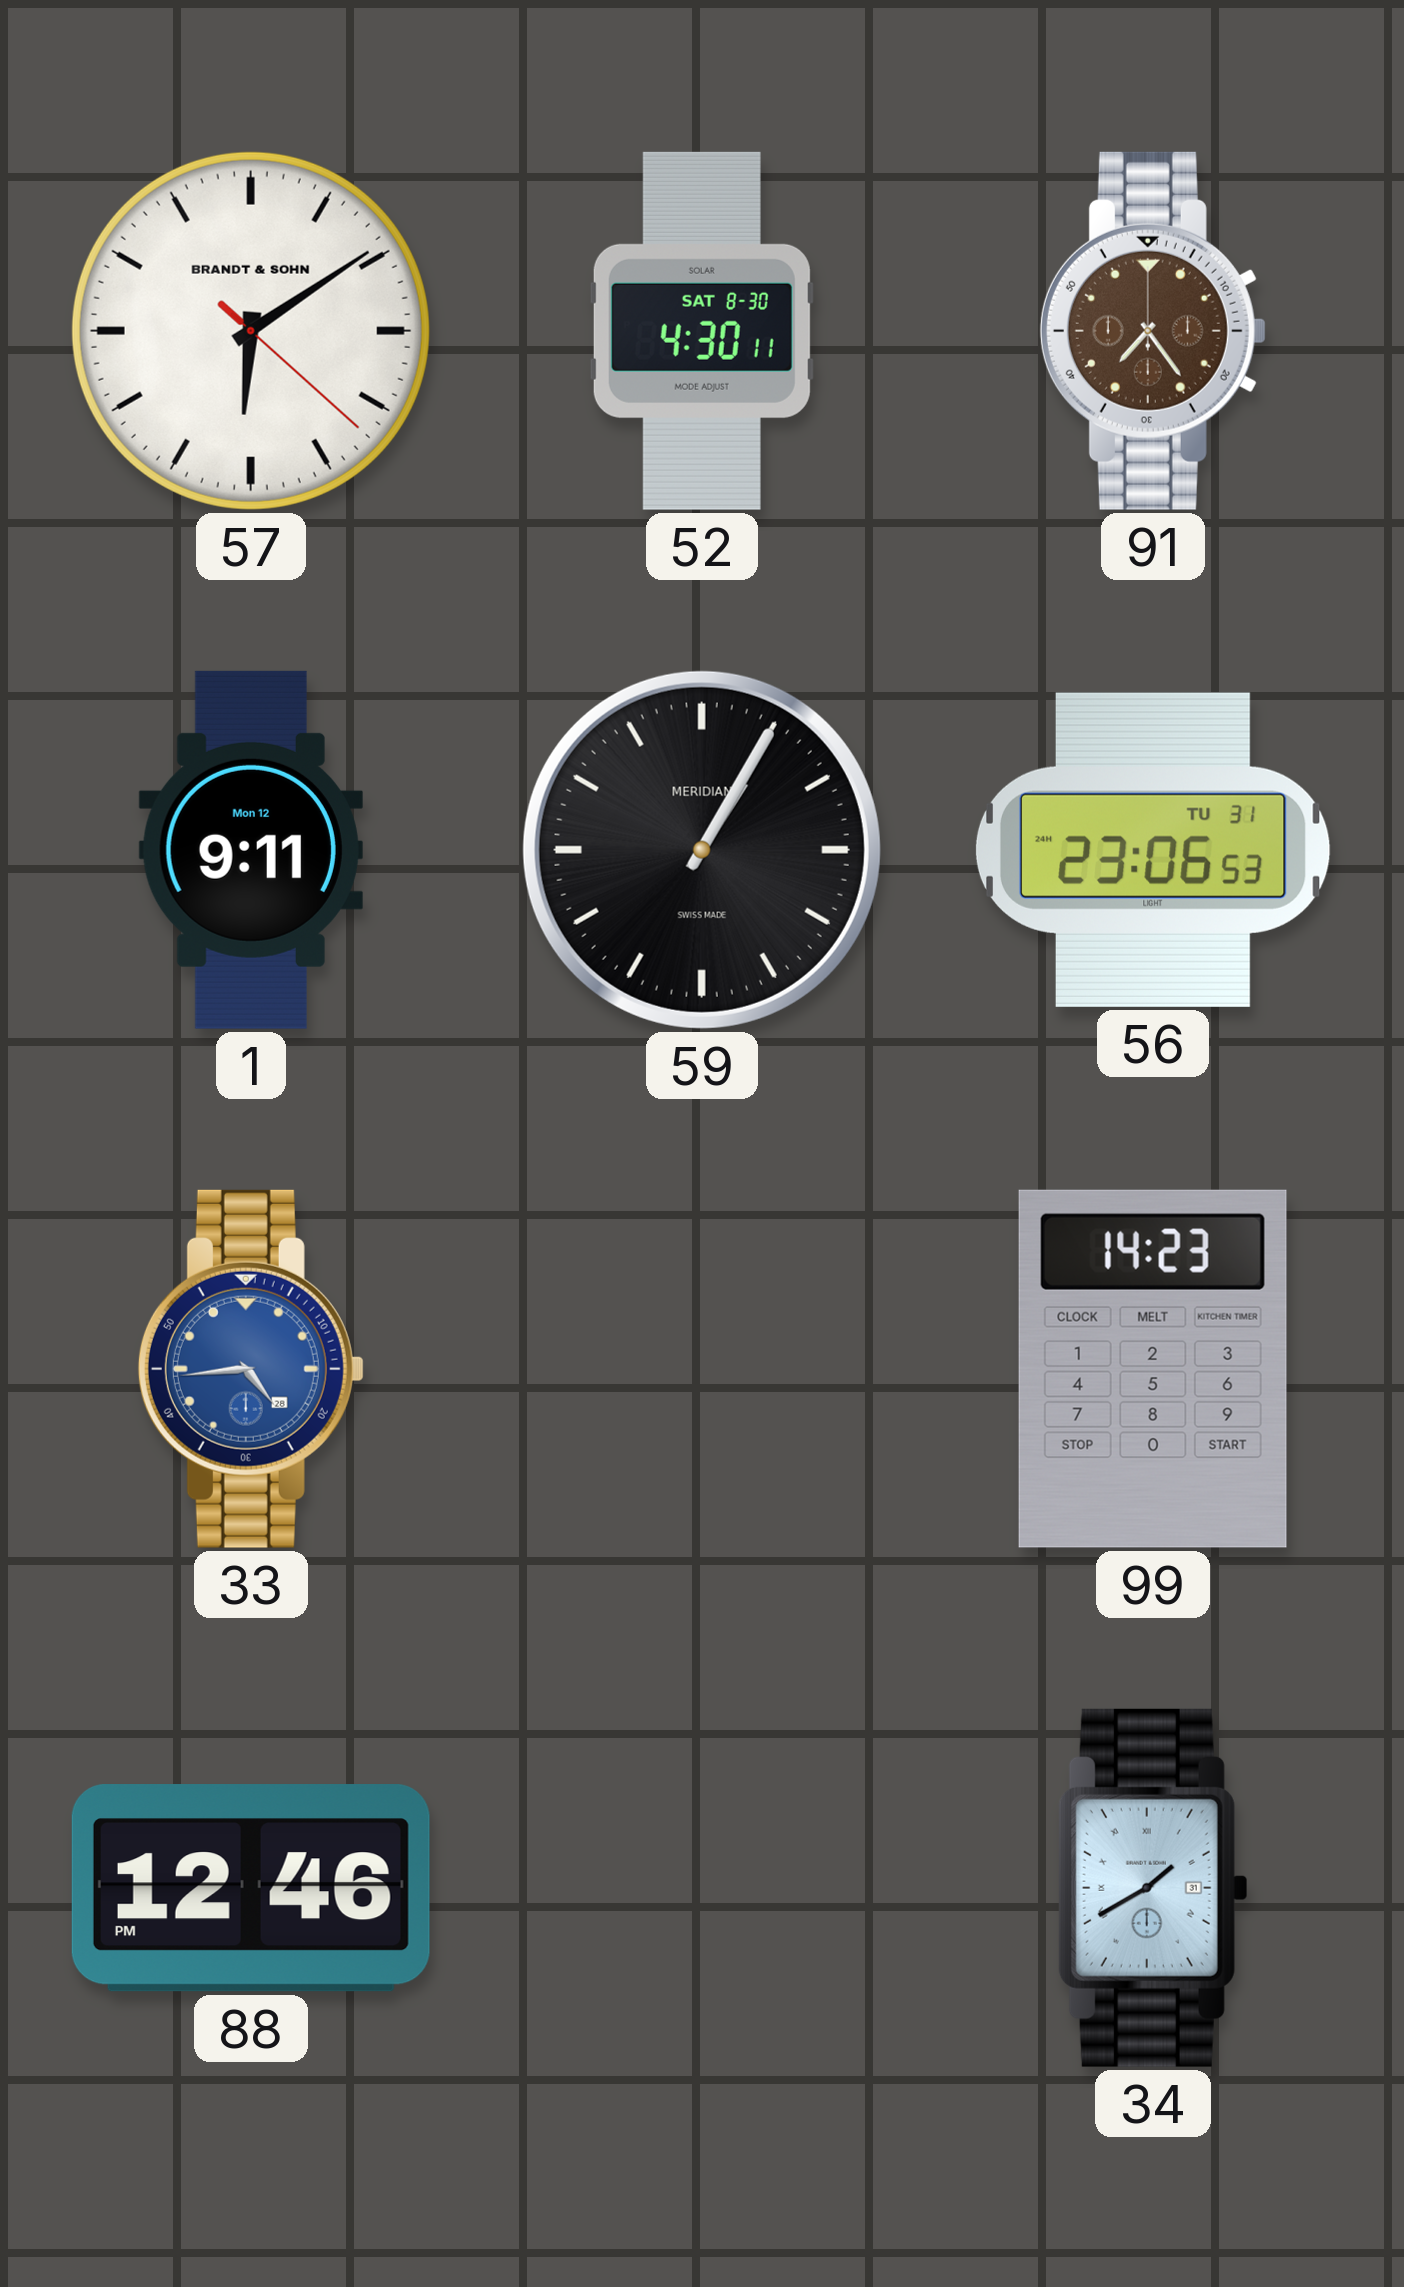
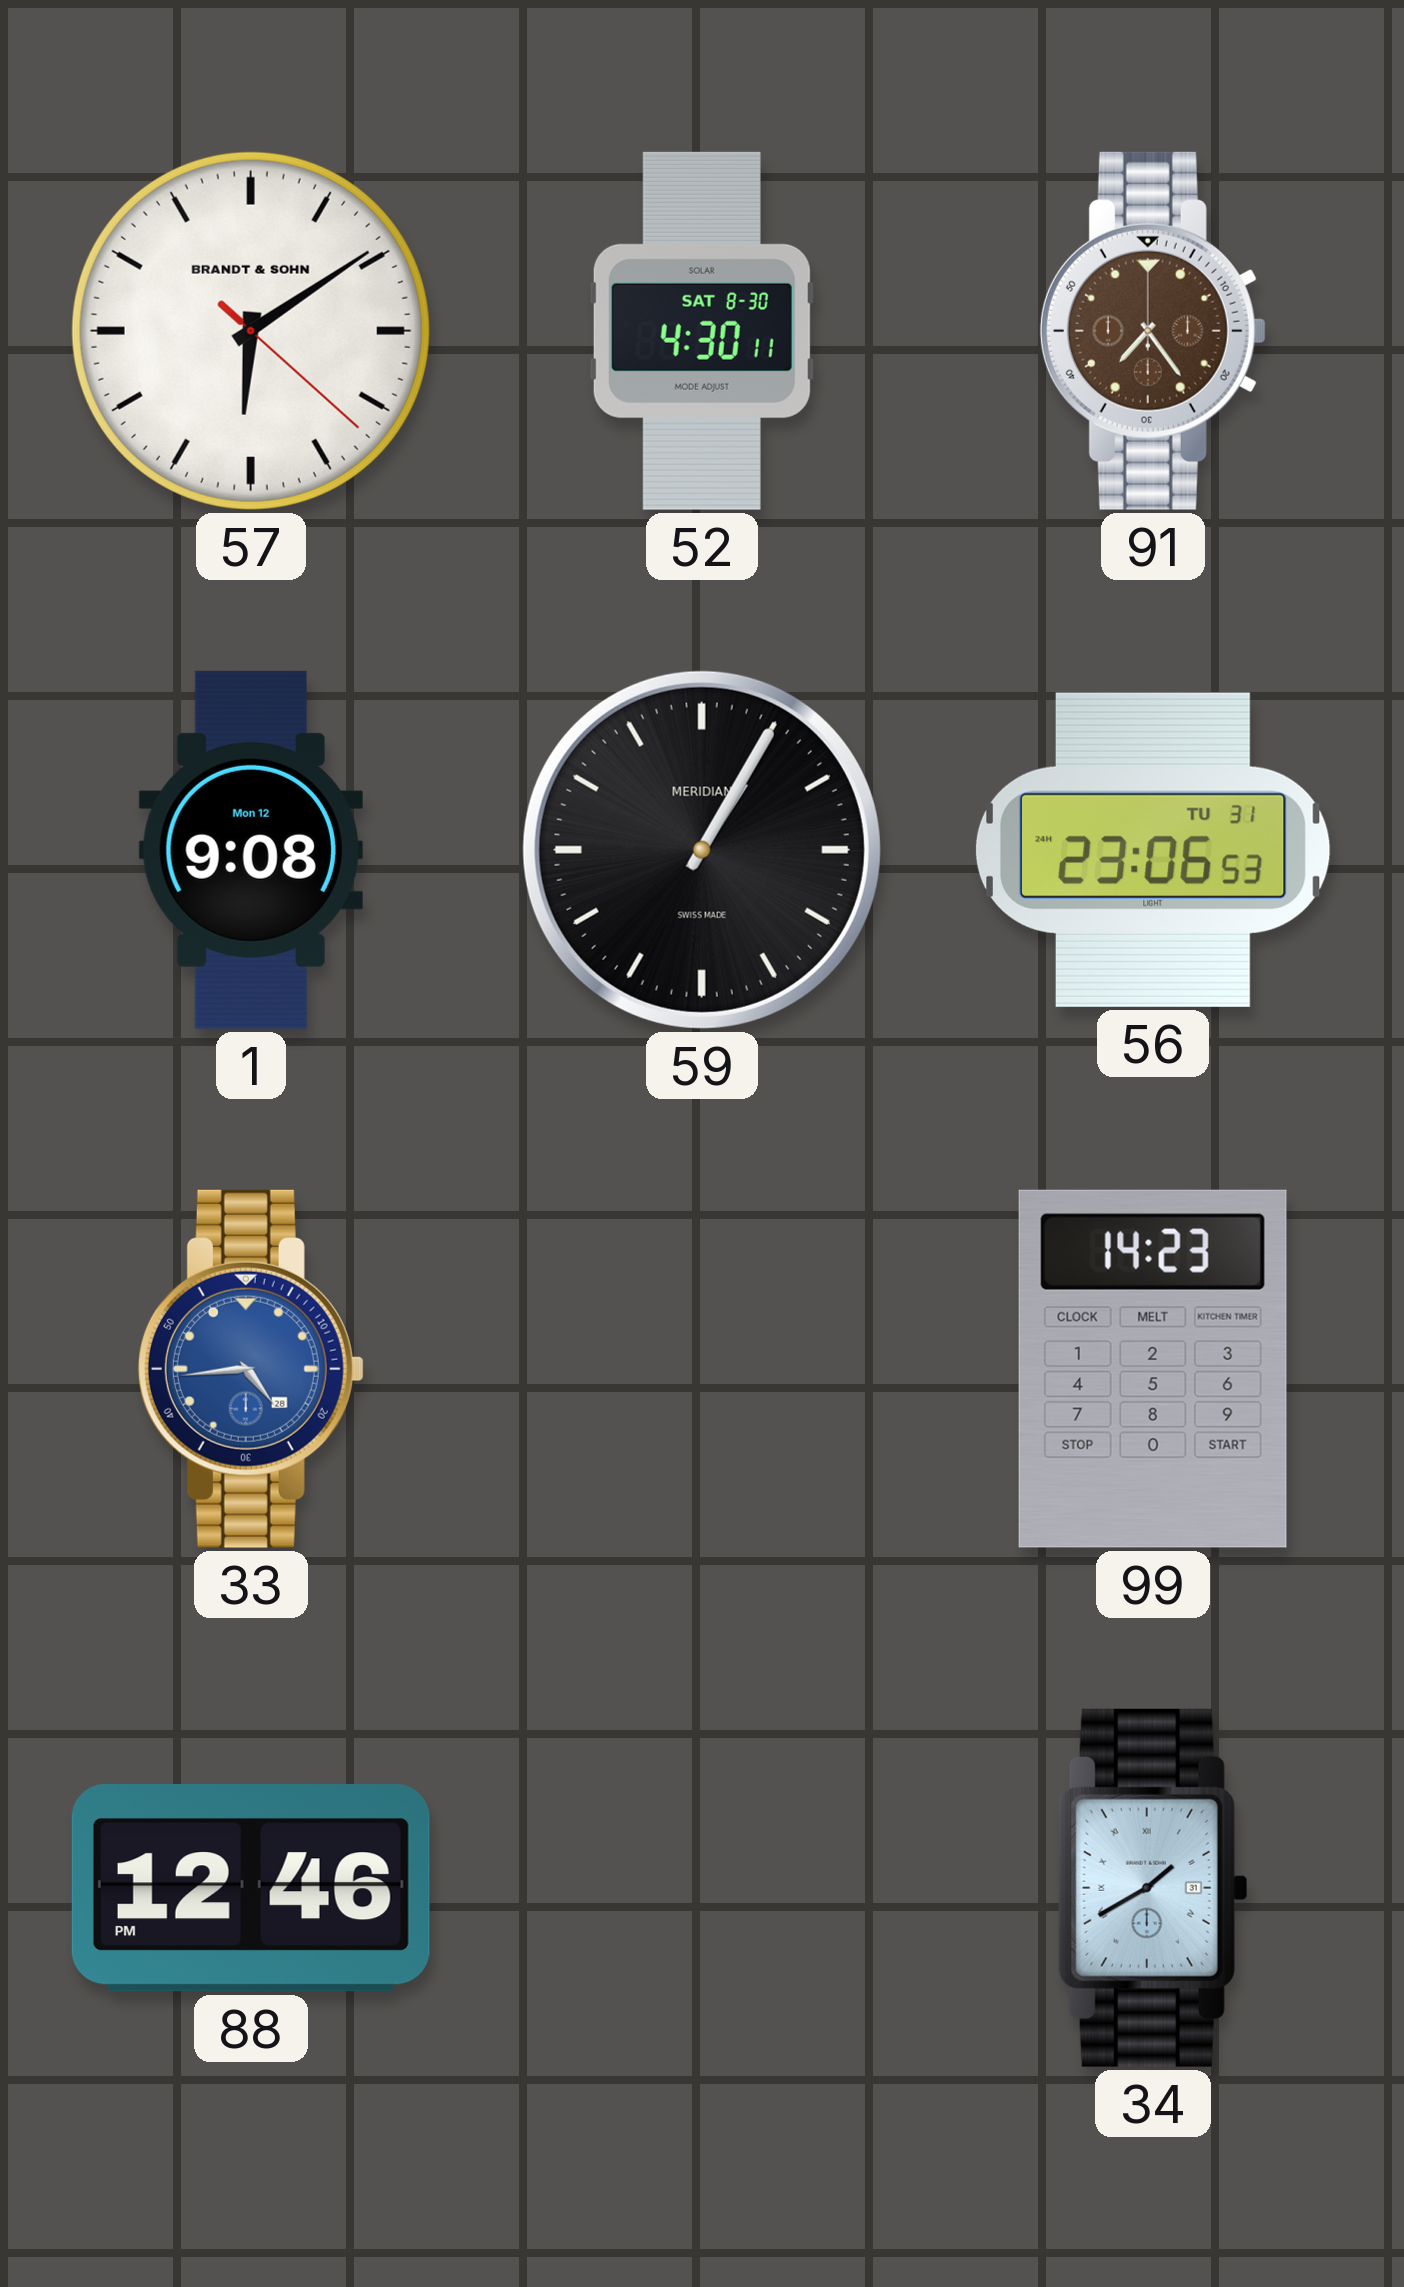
1: 9:11 -> 9:08 (251, 850)
